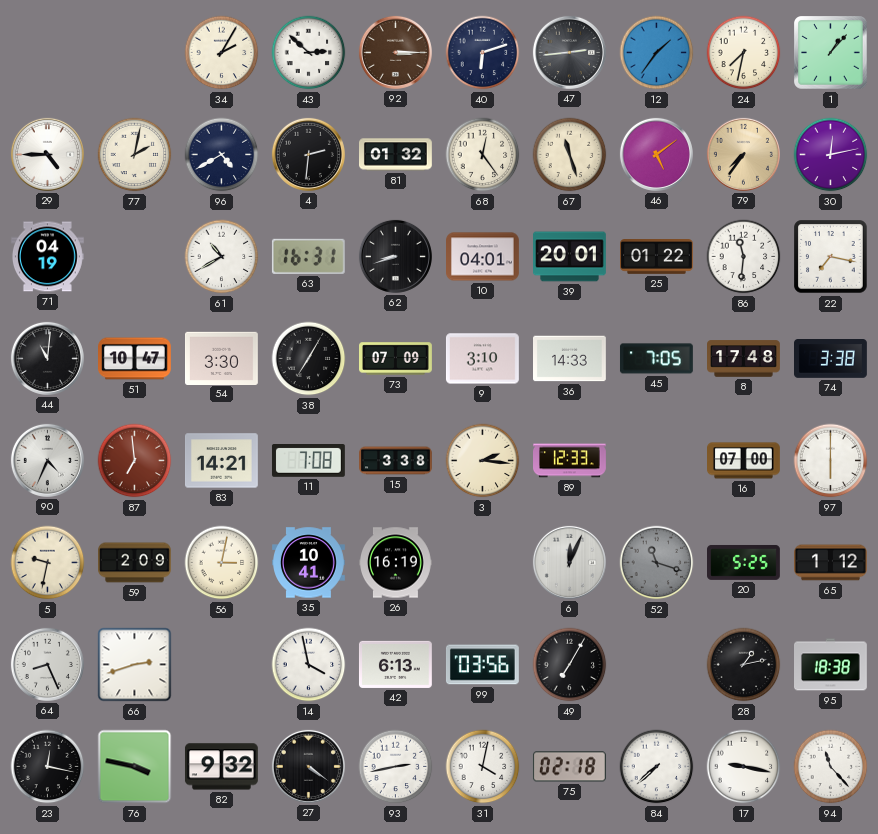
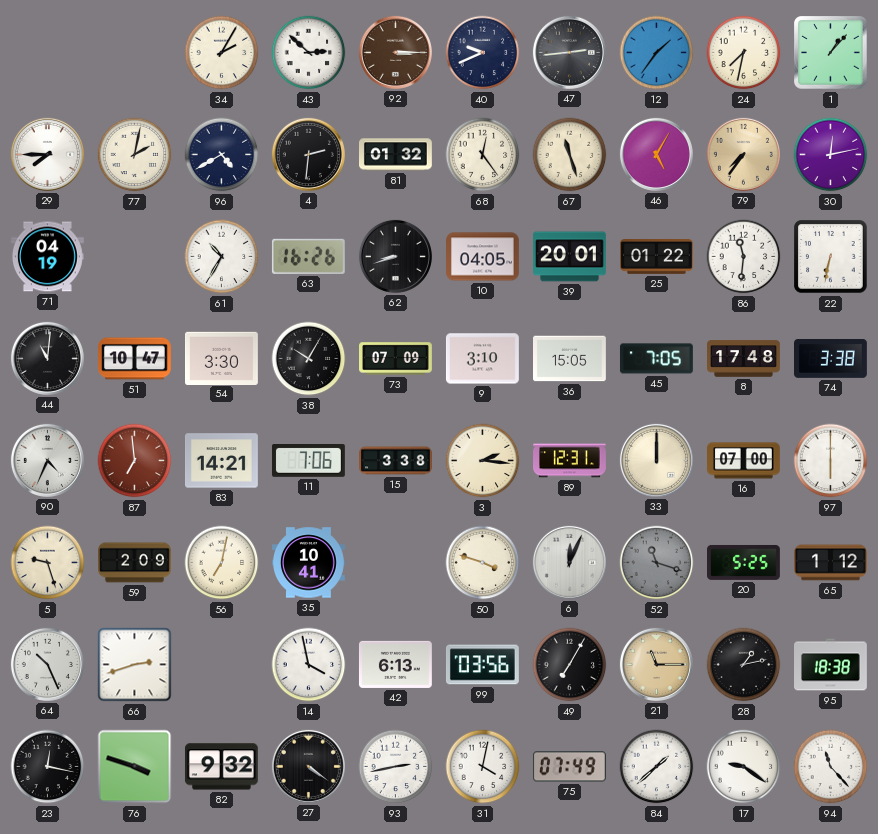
40: 6:12 -> 9:41 (483, 53)
29: 4:45 -> 7:45 (47, 154)
46: 5:09 -> 5:05 (656, 154)
61: 10:40 -> 10:35 (222, 257)
63: 16:31 -> 16:26 (308, 256)
10: 04:01 -> 04:05 (483, 257)
22: 7:17 -> 6:32 (831, 257)
38: 7:05 -> 10:05 (309, 359)
36: 14:33 -> 15:05 (570, 359)
11: 7:08 -> 7:06 (308, 461)
89: 12:33 -> 12:31 (570, 461)
33: none -> 12:00 (656, 460)
5: 9:32 -> 9:27 (48, 563)
56: 3:02 -> 7:02 (222, 563)
26: 16:19 -> none (396, 563)
50: none -> 3:48 (483, 563)
64: 8:26 -> 10:26 (47, 664)
21: none -> 11:15 (656, 664)
76: 3:47 -> 3:48 (135, 767)
75: 02:18 -> 07:49 (569, 767)
84: 7:38 -> 1:38 (657, 767)
17: 9:17 -> 9:21 (744, 767)
